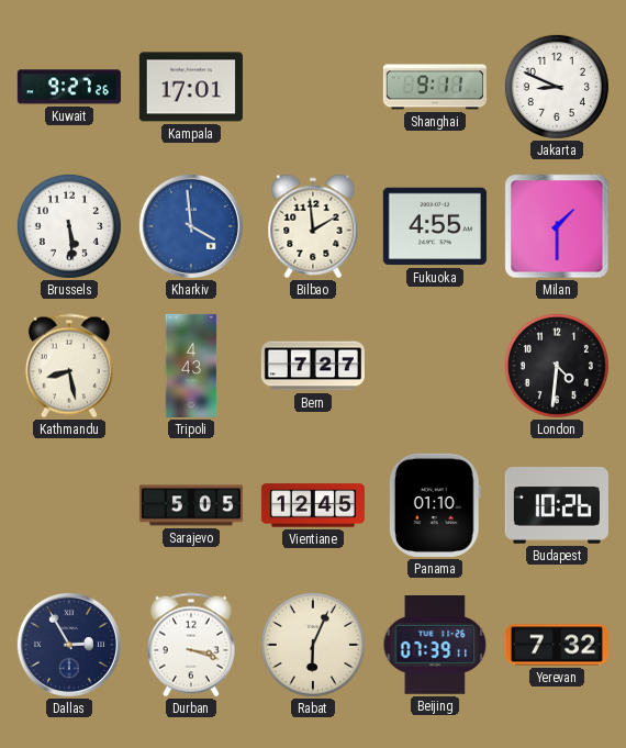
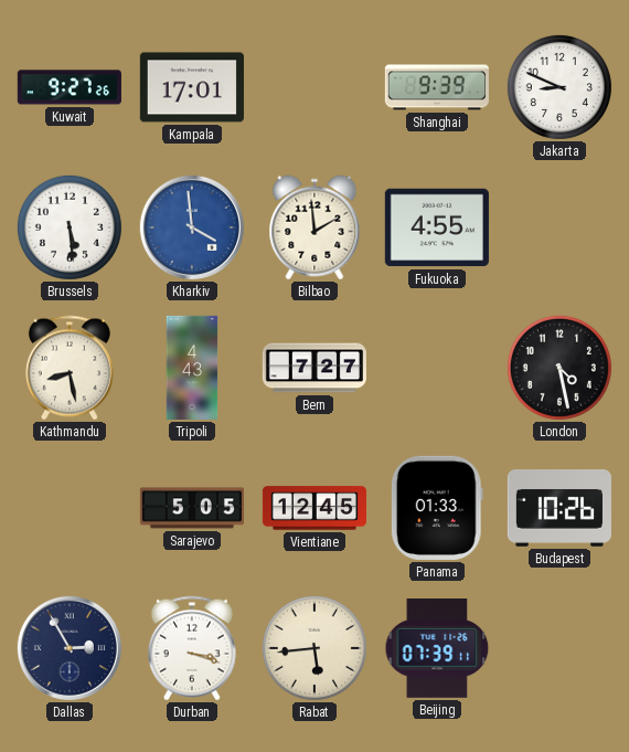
Shanghai: 9:11 -> 9:39 (437, 87)
Milan: 1:30 -> none (557, 226)
London: 4:31 -> 4:28 (559, 368)
Panama: 01:10 -> 01:33 (437, 508)
Rabat: 6:04 -> 5:44 (314, 648)
Yerevan: 7:32 -> none (557, 645)
